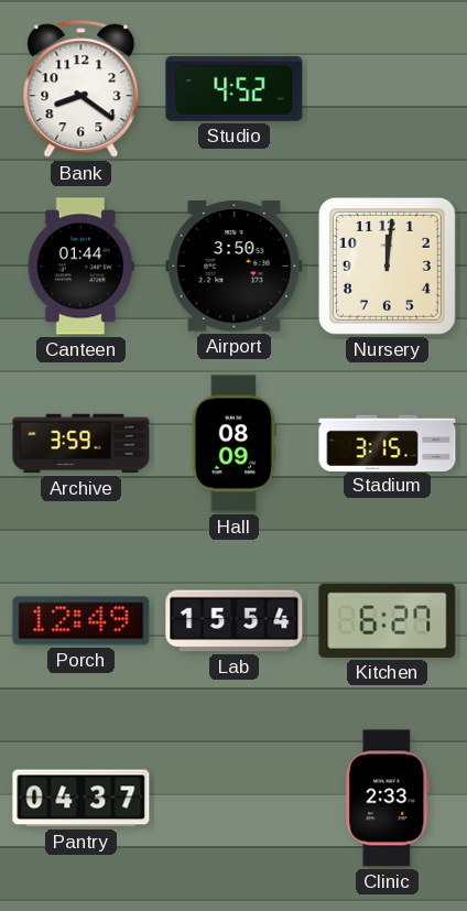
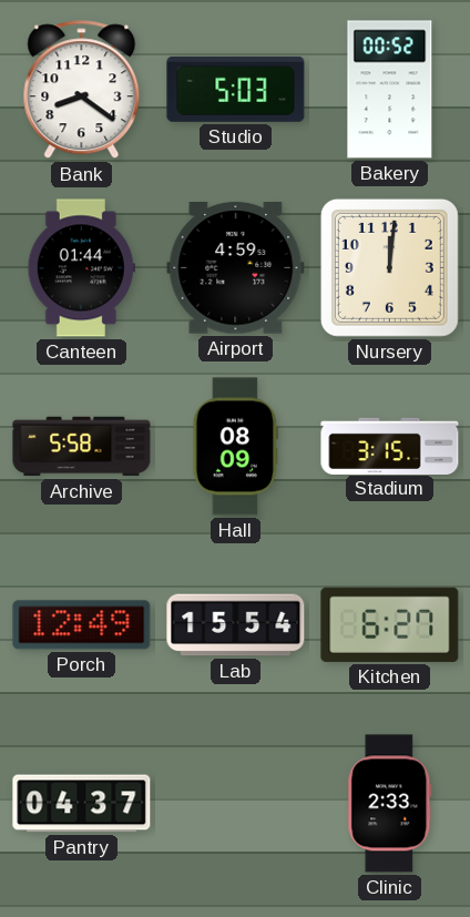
Studio: 4:52 -> 5:03 (236, 89)
Bakery: none -> 00:52 (390, 90)
Airport: 3:50 -> 4:59 (236, 268)
Archive: 3:59 -> 5:58 (82, 447)
